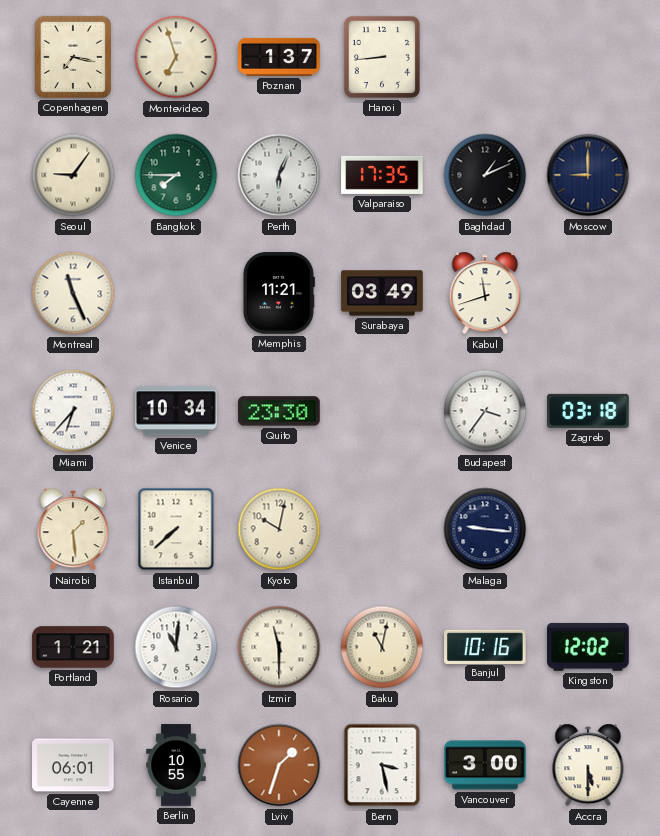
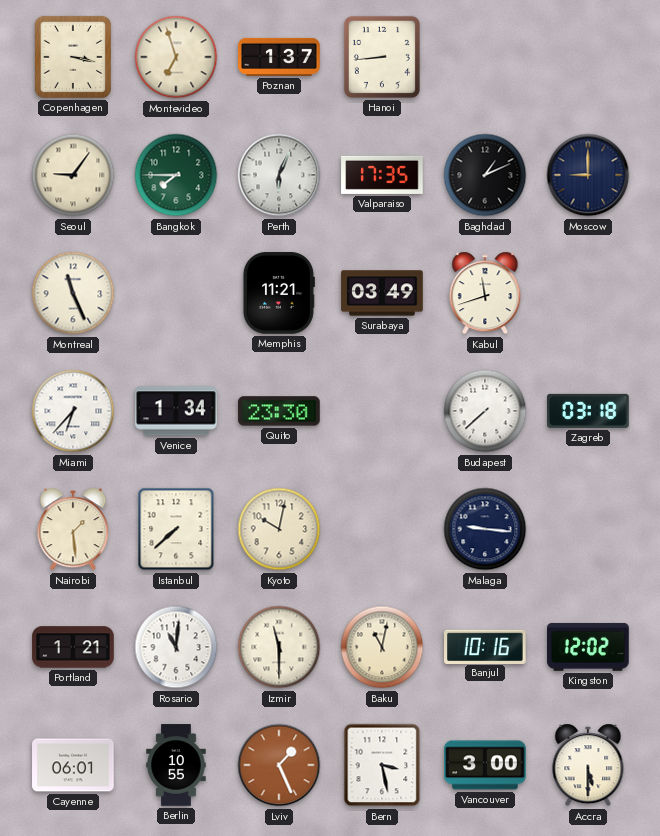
Copenhagen: 7:17 -> 3:17 (73, 57)
Venice: 10:34 -> 1:34 (176, 411)
Budapest: 3:36 -> 7:38 (485, 411)
Lviv: 1:33 -> 1:26 (279, 765)
